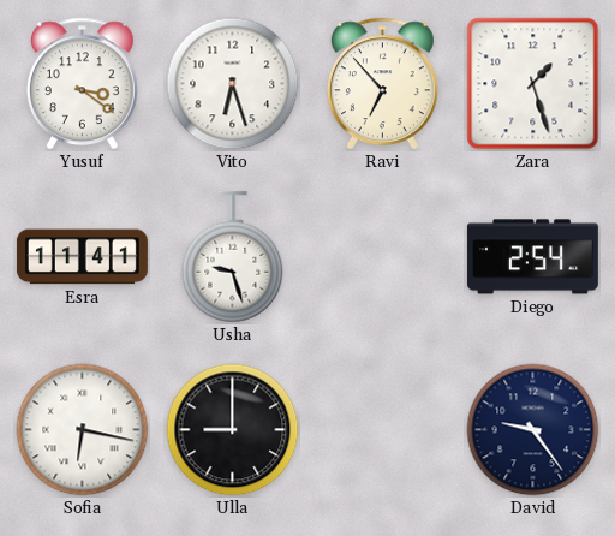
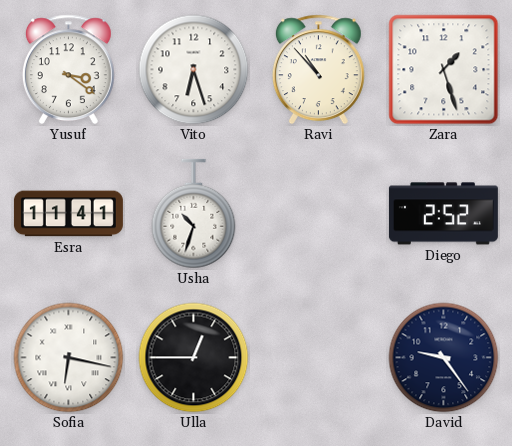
Ravi: 6:53 -> 10:53 (318, 70)
Usha: 9:27 -> 10:33 (194, 214)
Diego: 2:54 -> 2:52 (443, 214)
Ulla: 9:00 -> 12:45 (194, 358)
